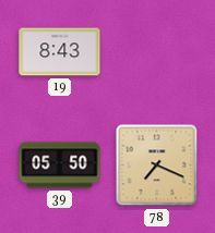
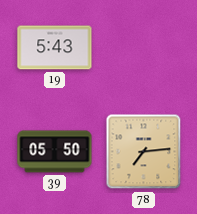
19: 8:43 -> 5:43 (55, 48)
78: 7:19 -> 7:14 (144, 152)
